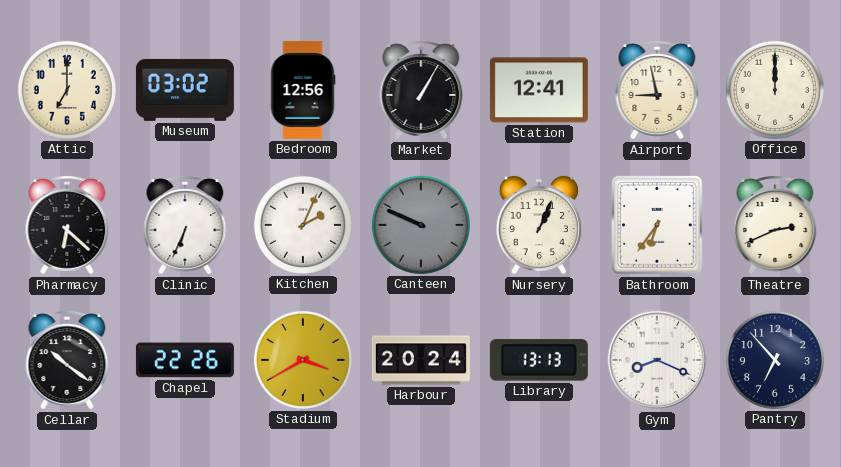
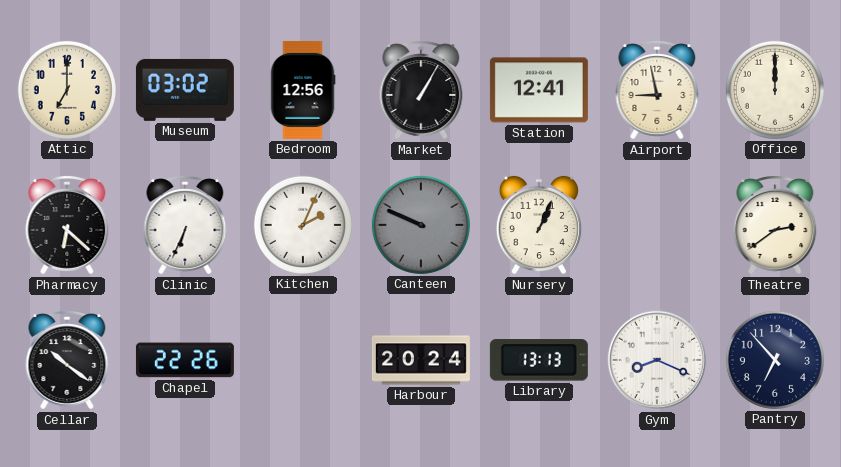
Bathroom: 6:36 -> none (657, 226)
Theatre: 2:41 -> 2:39 (775, 225)
Stadium: 3:40 -> none (303, 360)
